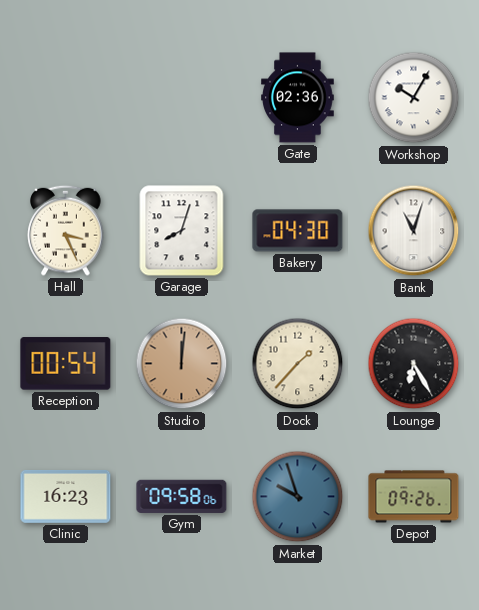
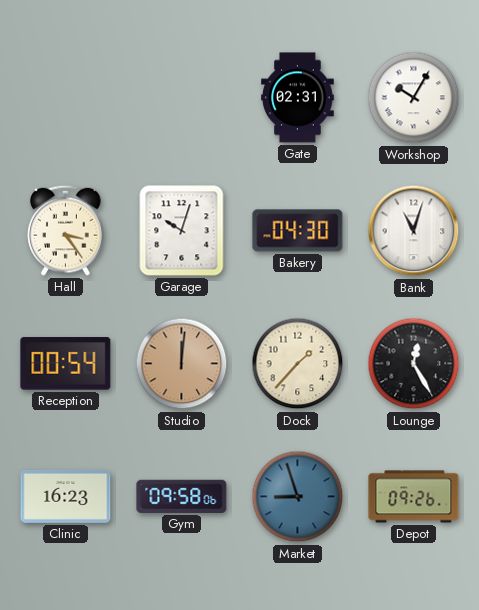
Gate: 02:36 -> 02:31 (298, 98)
Hall: 3:26 -> 3:24 (66, 230)
Garage: 8:03 -> 10:03 (182, 231)
Lounge: 6:25 -> 12:25 (414, 364)
Market: 9:57 -> 8:57 (298, 497)
